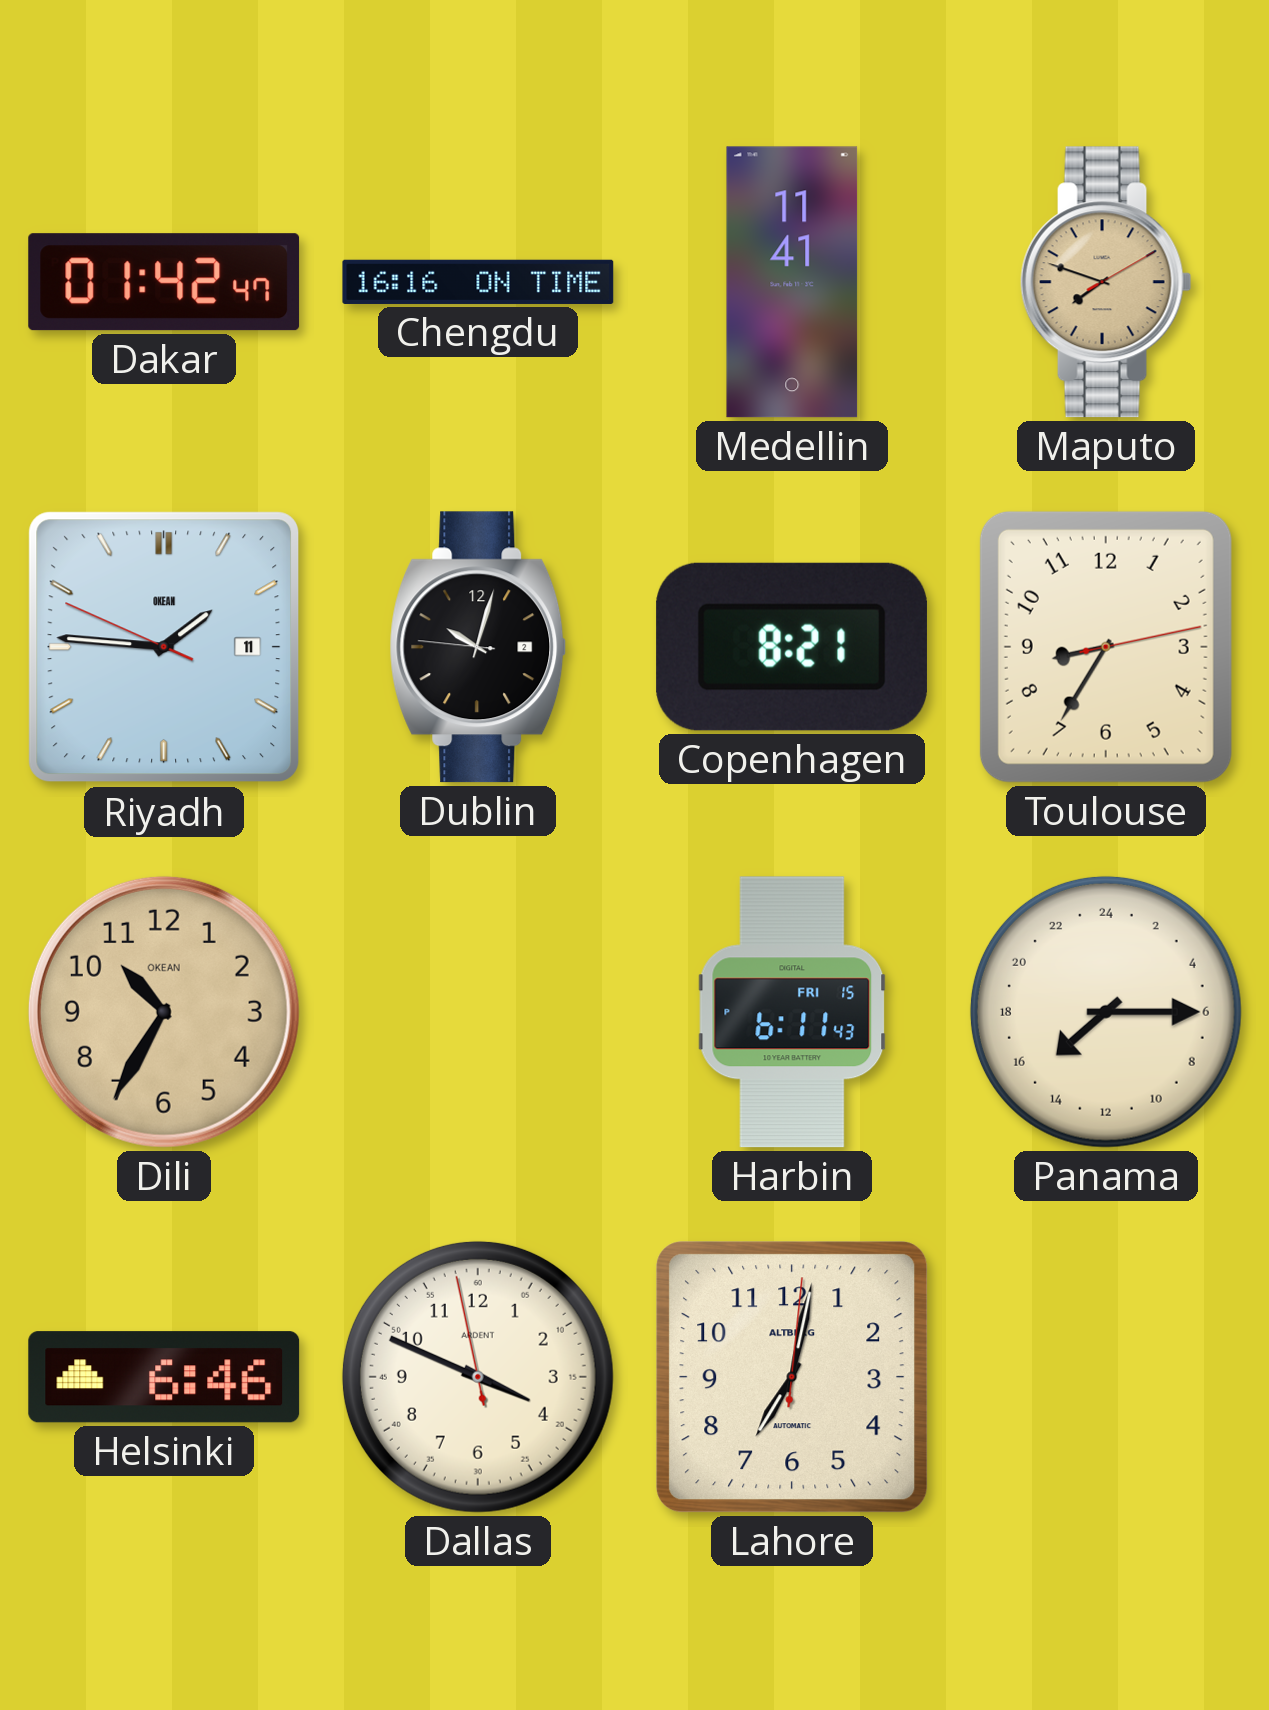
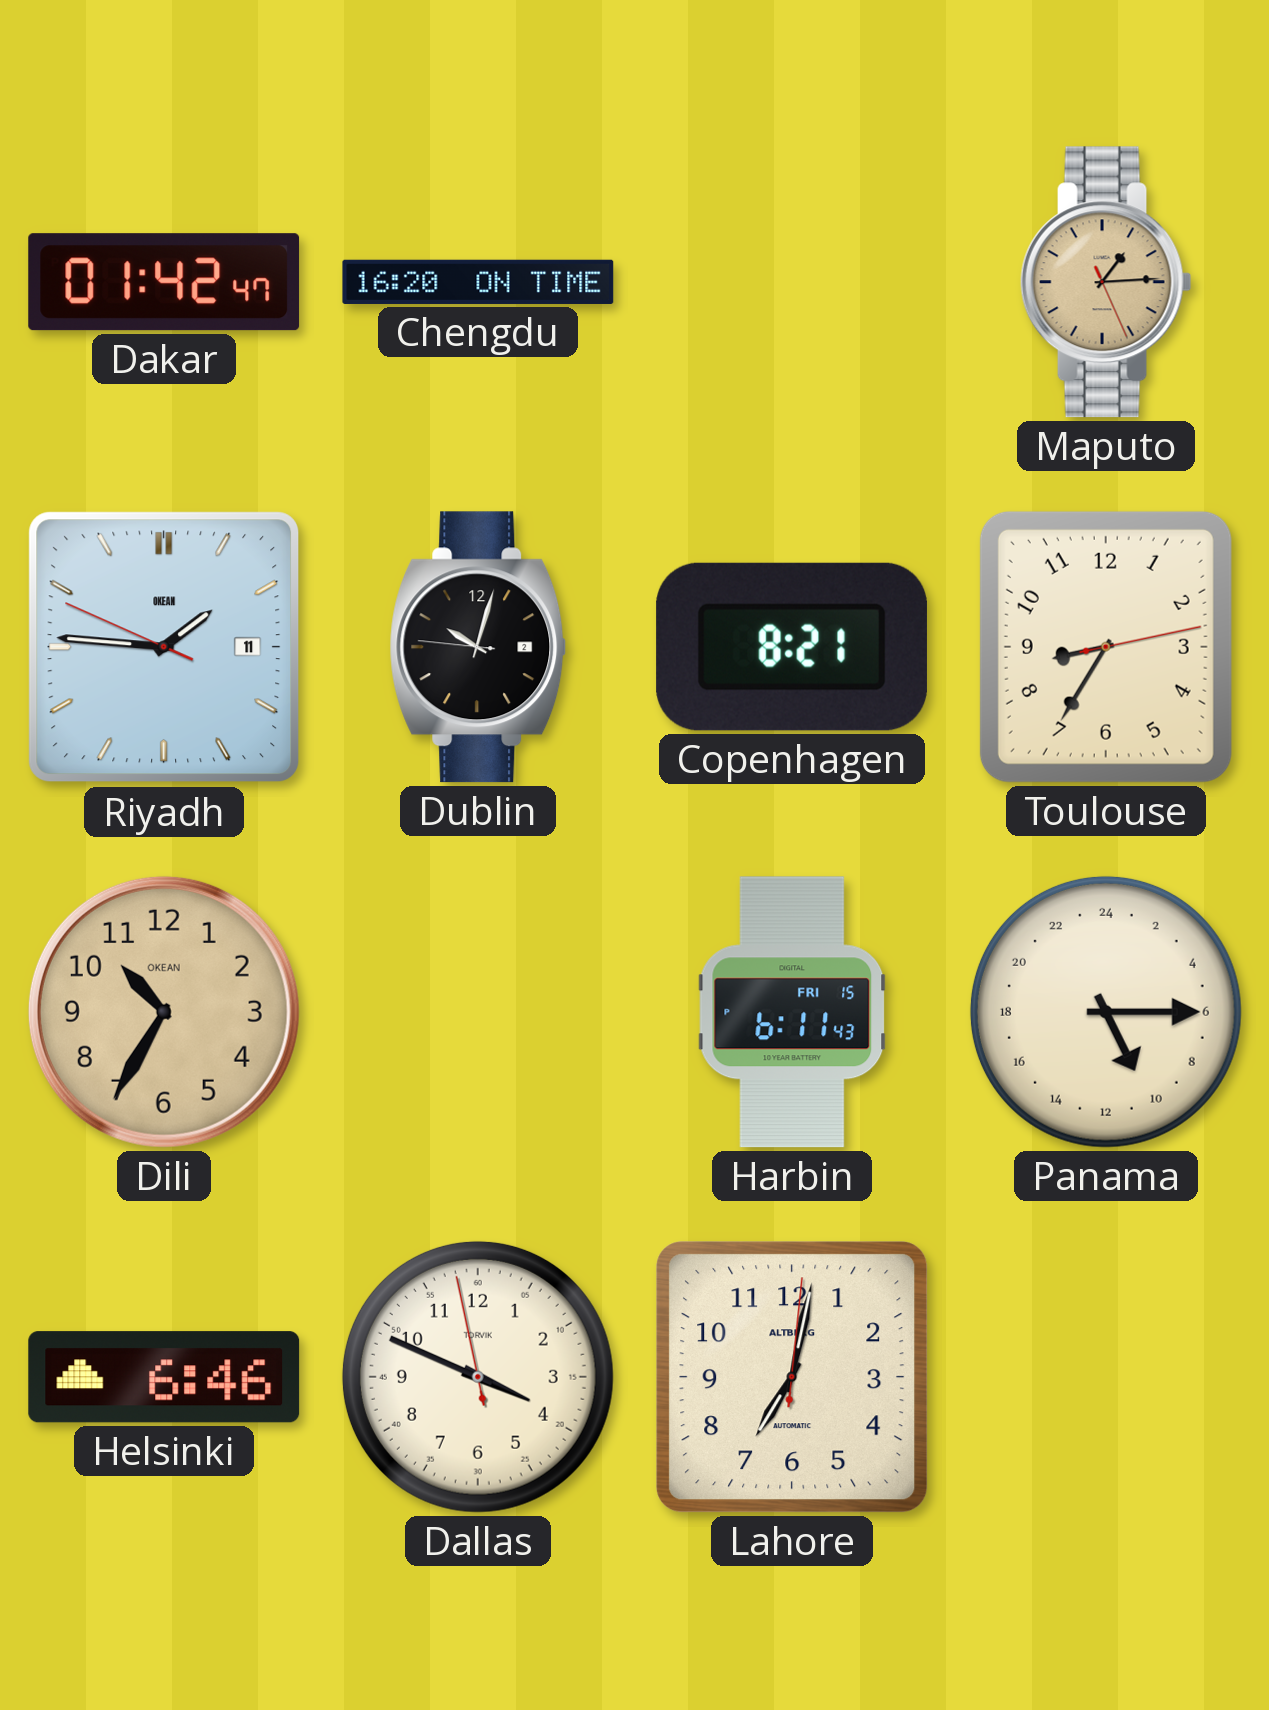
Chengdu: 16:16 -> 16:20 (478, 282)
Medellin: 11:41 -> none (792, 282)
Maputo: 7:48 -> 1:14 (1106, 282)
Panama: 15:15 -> 10:15 (1106, 1012)
Dallas brand: ARDENT -> TORVIK (478, 1377)
